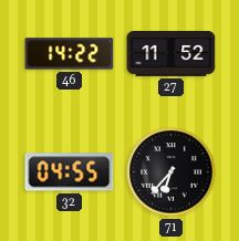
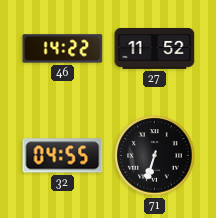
71: 6:37 -> 6:33 (155, 156)
